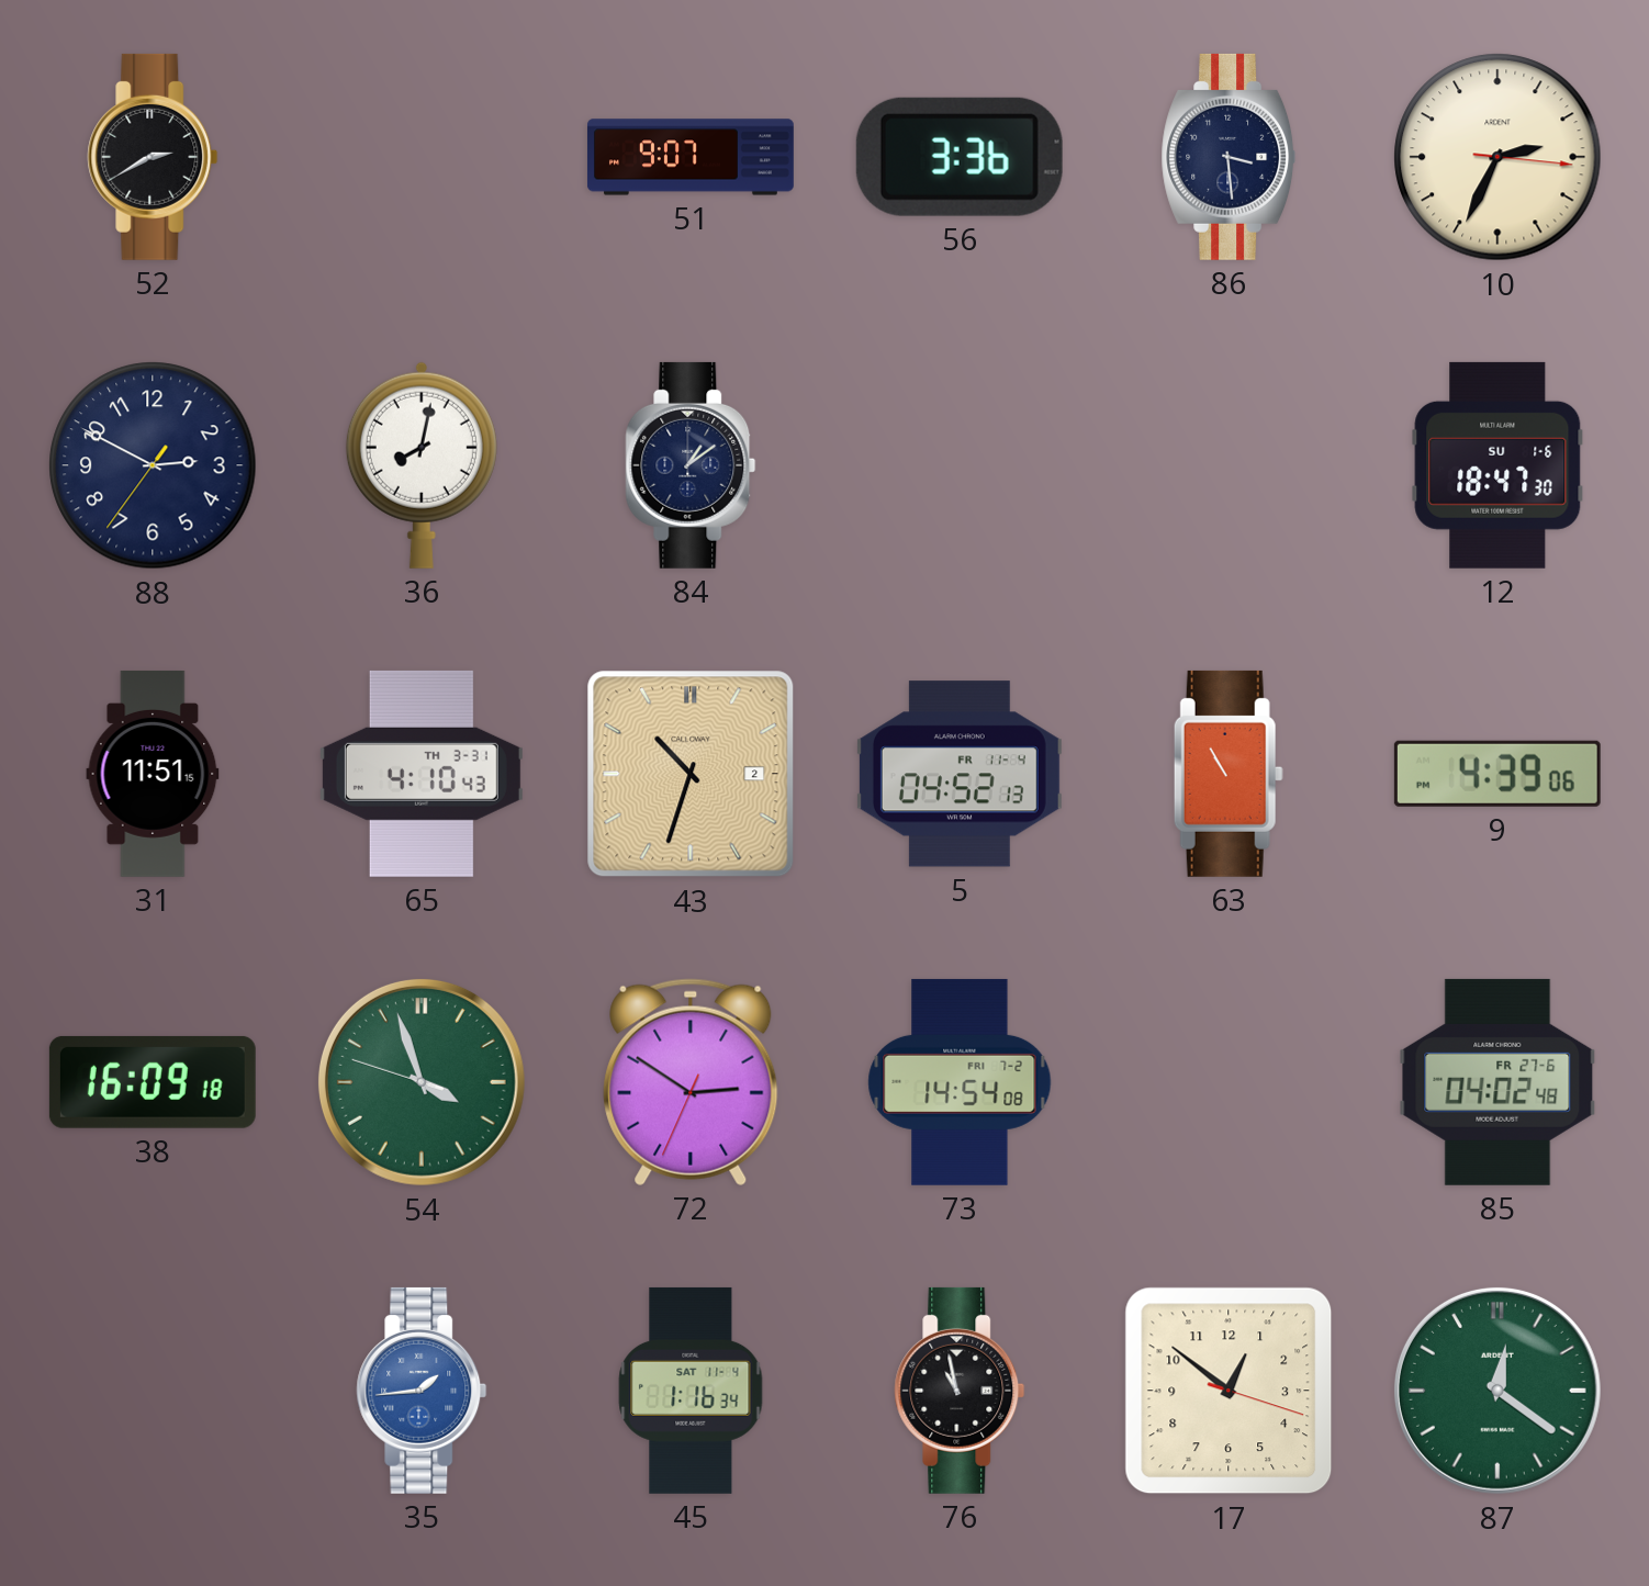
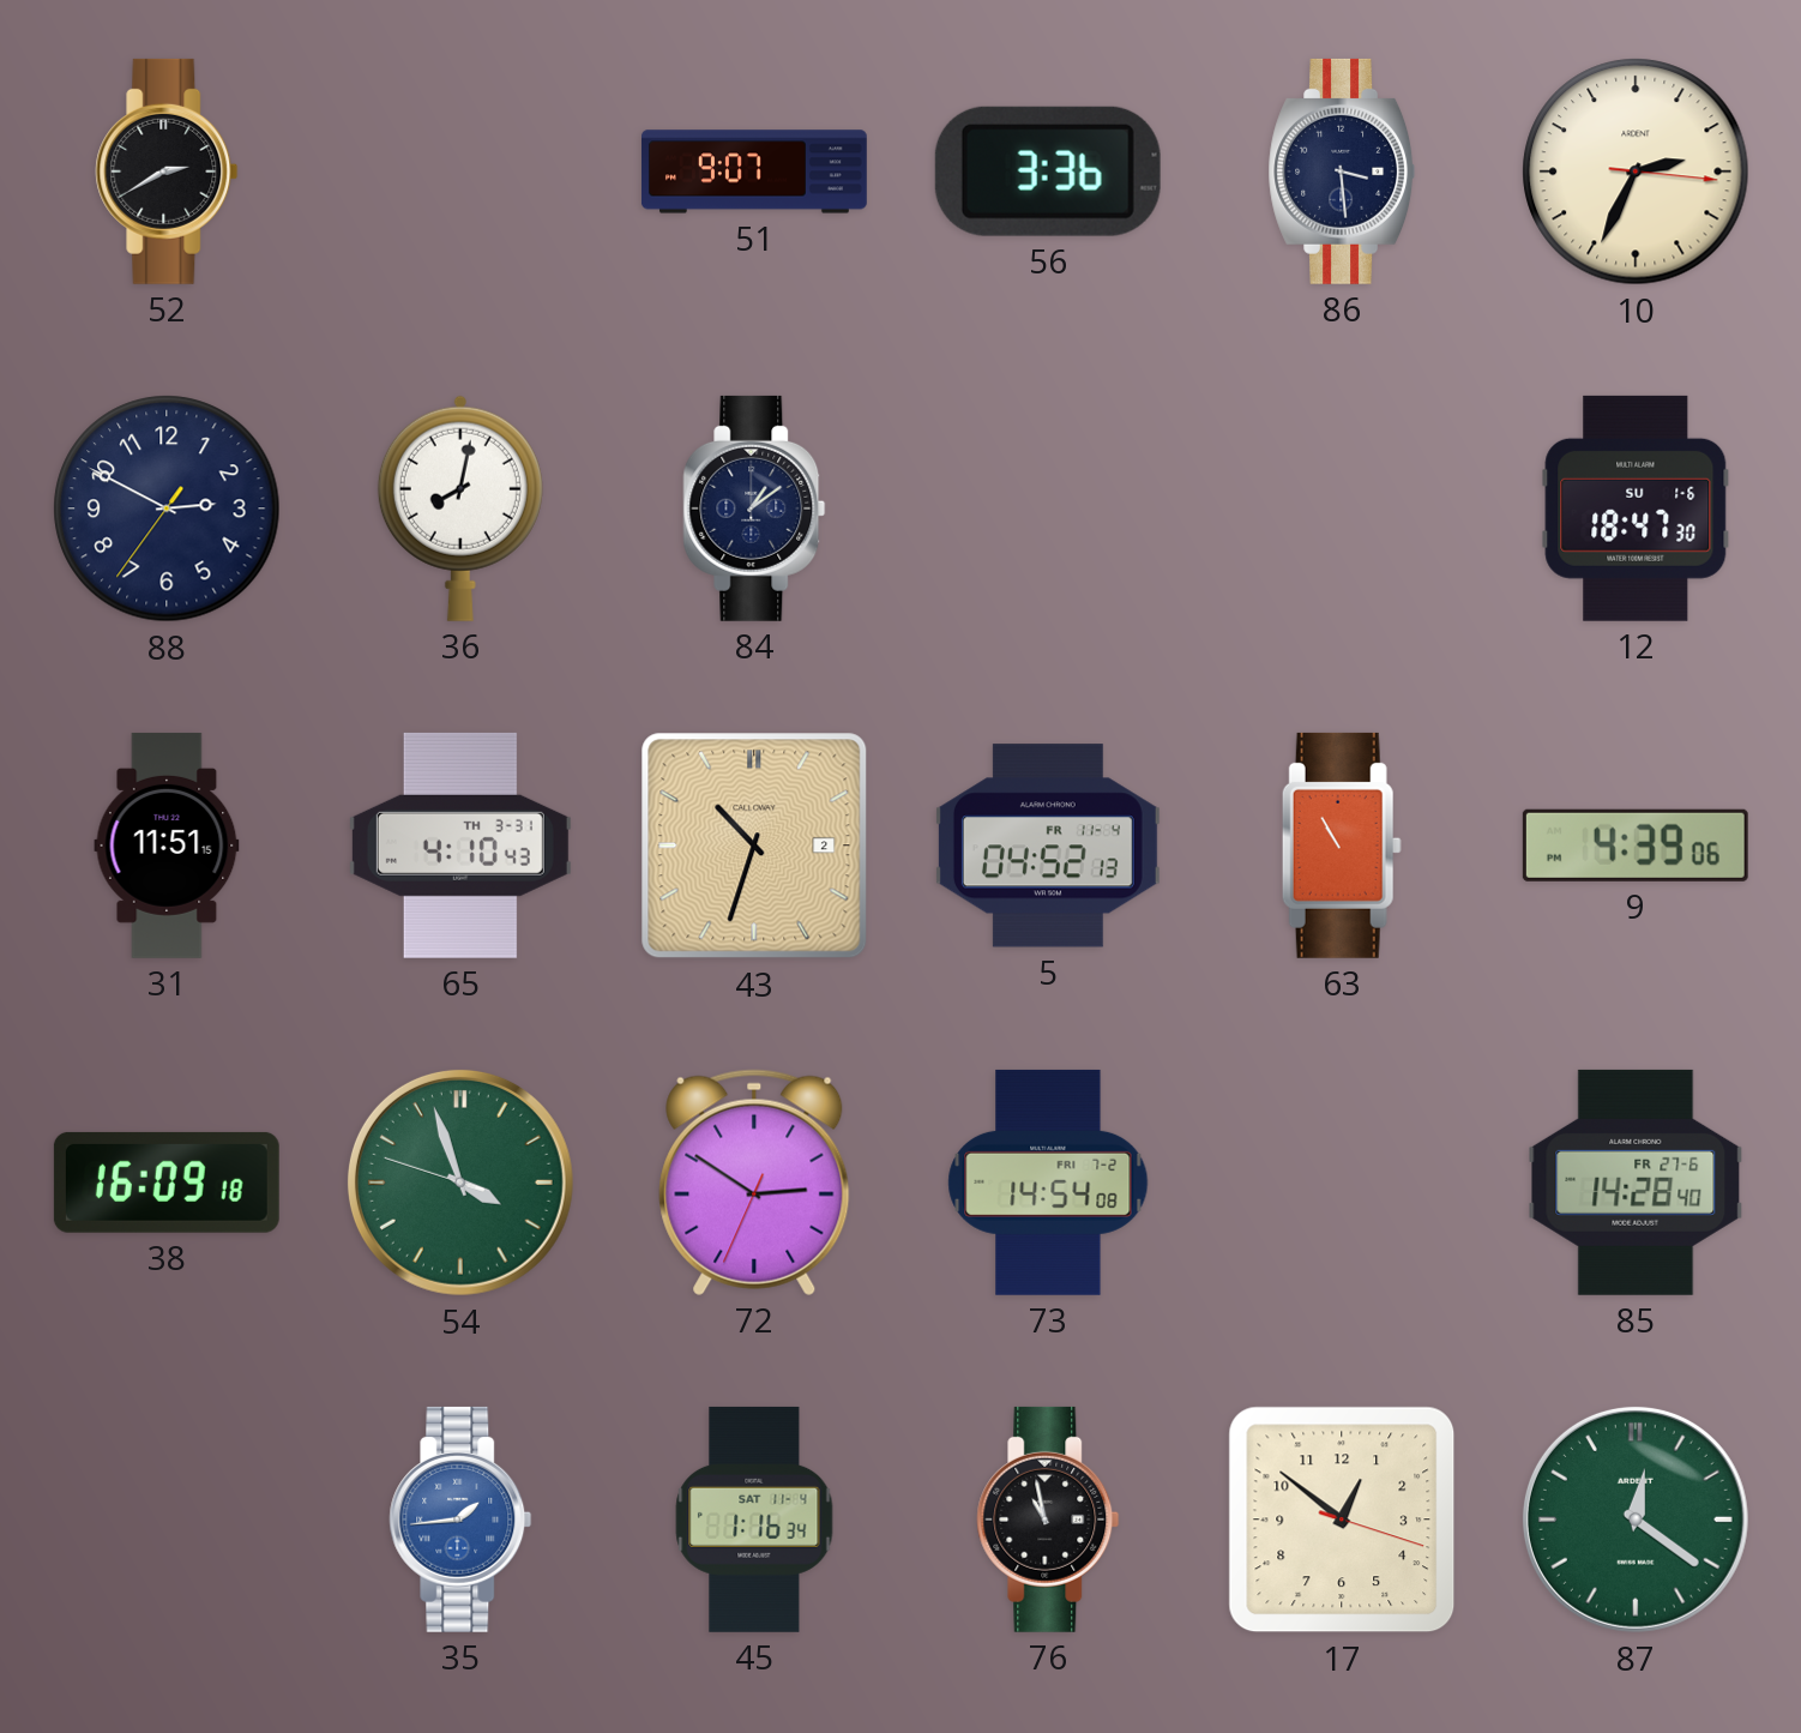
85: 04:02 -> 14:28 (1636, 1183)
